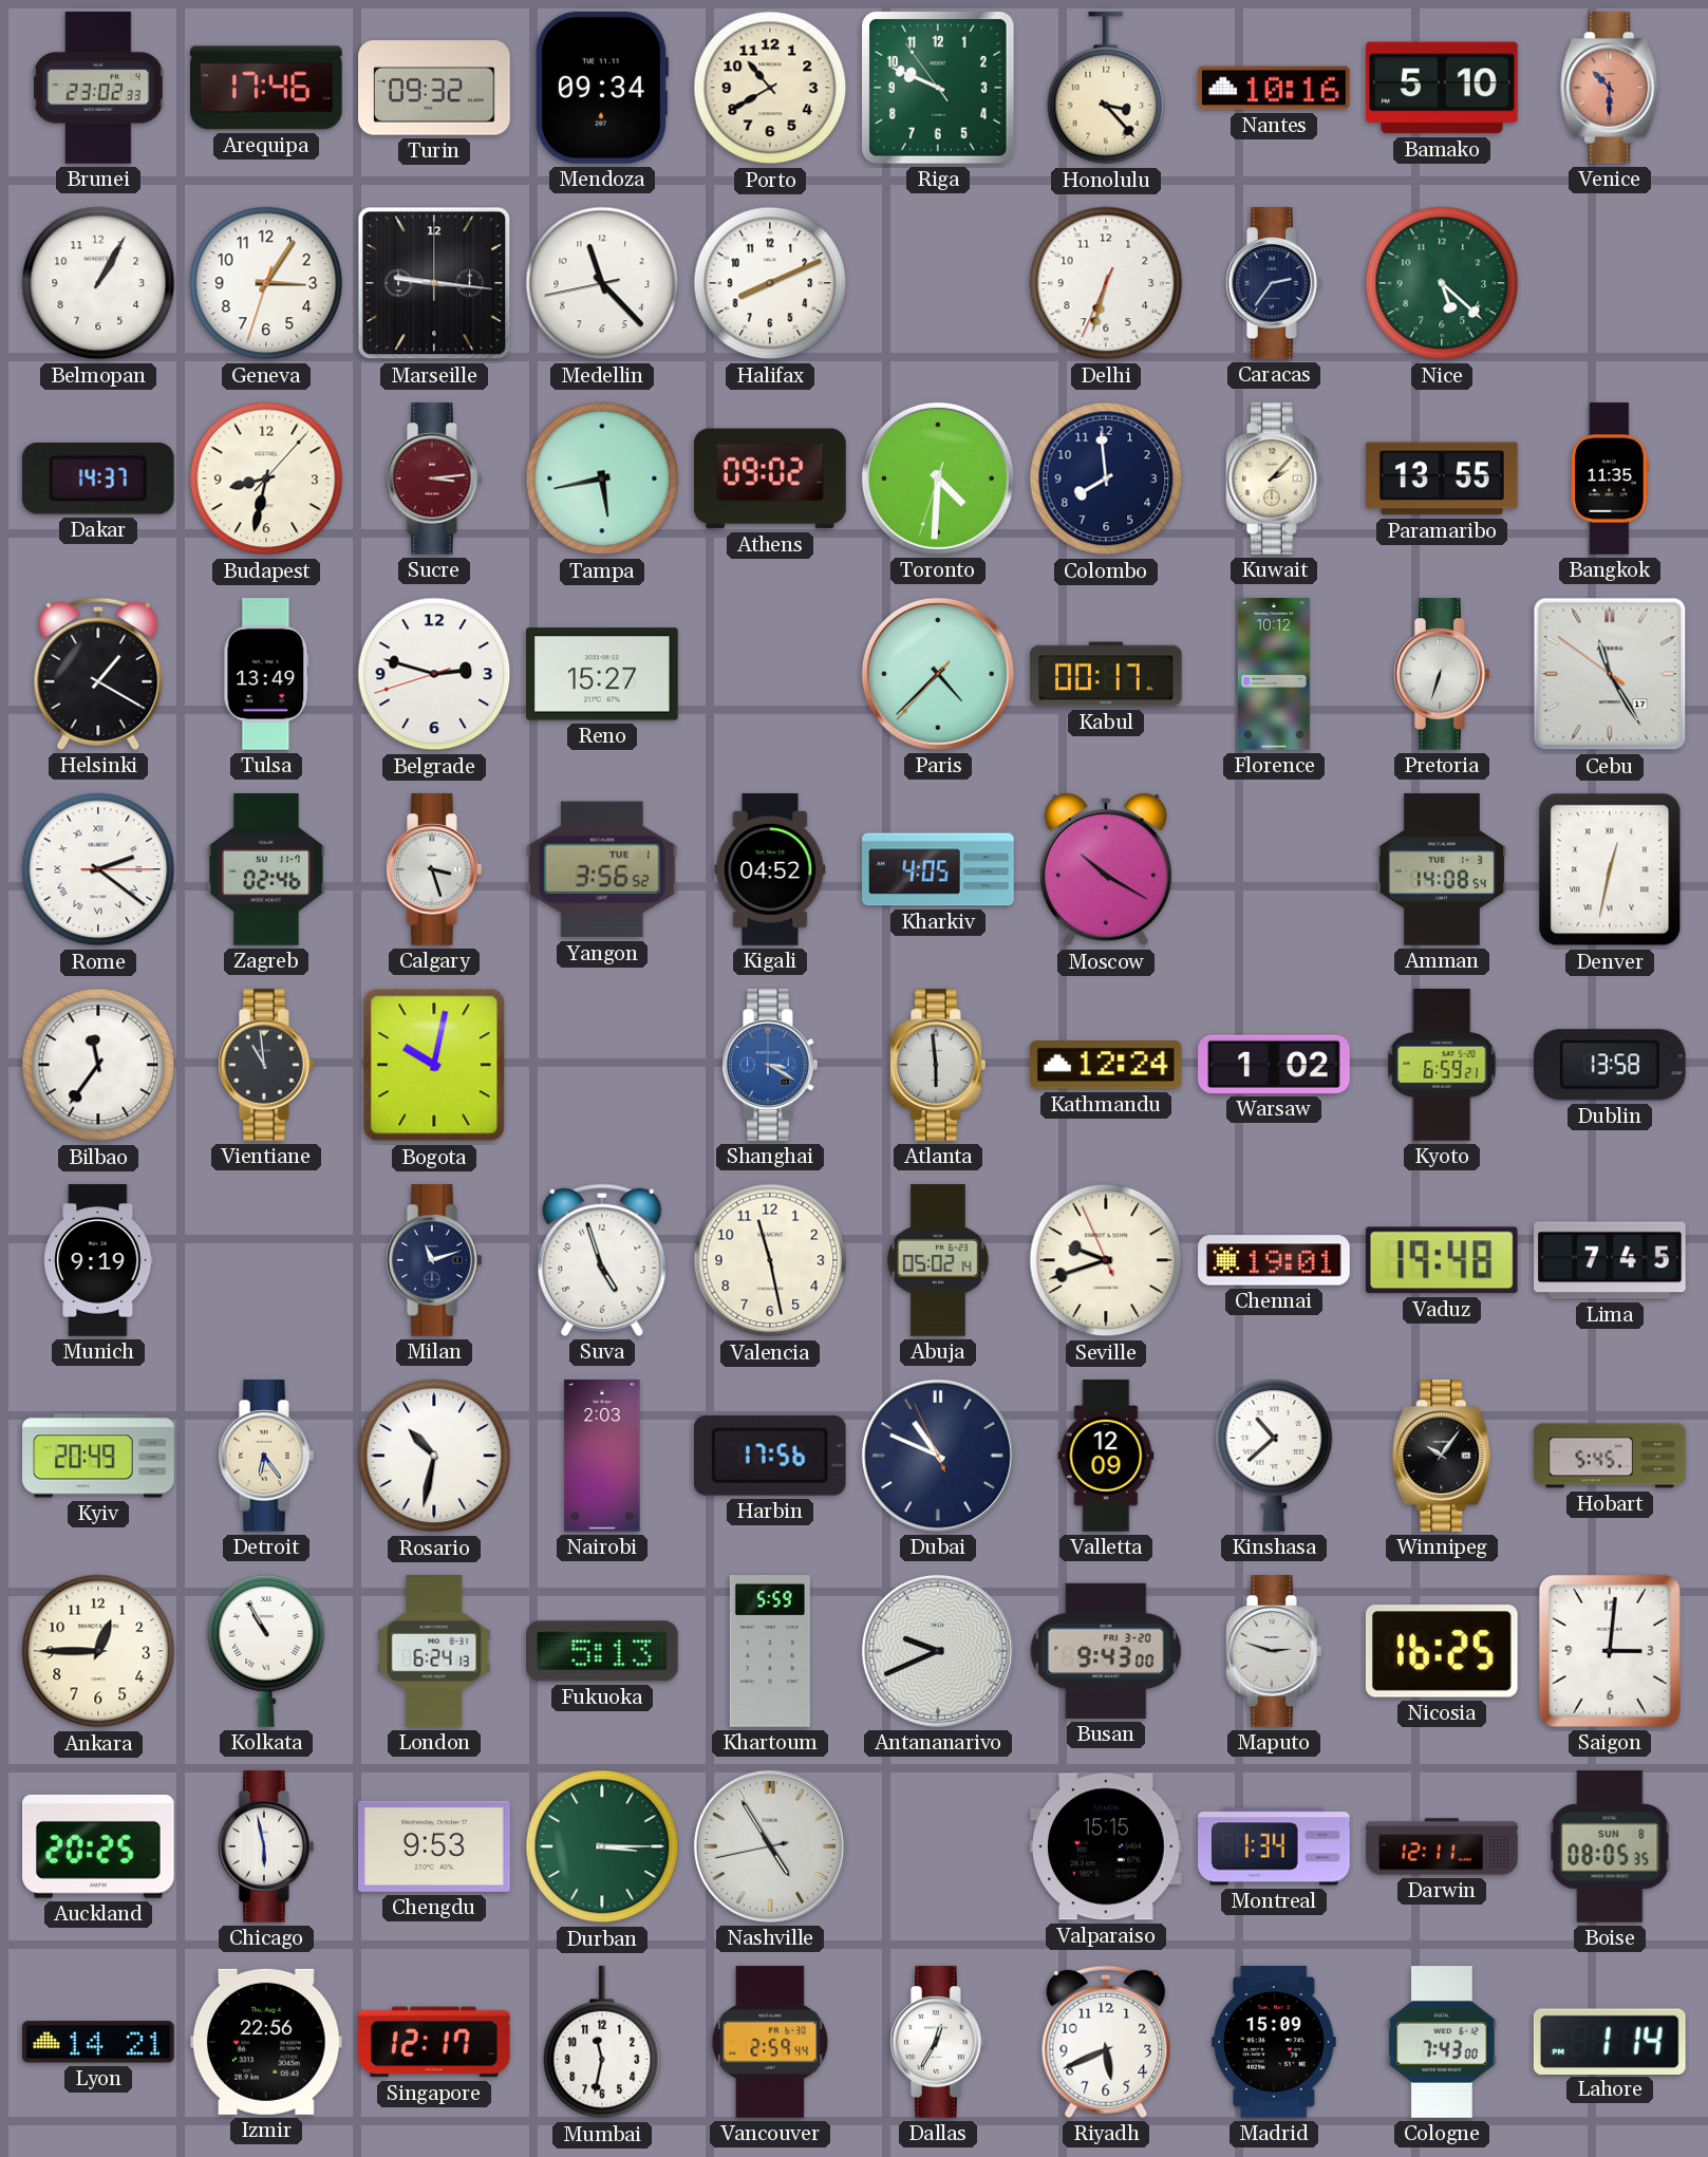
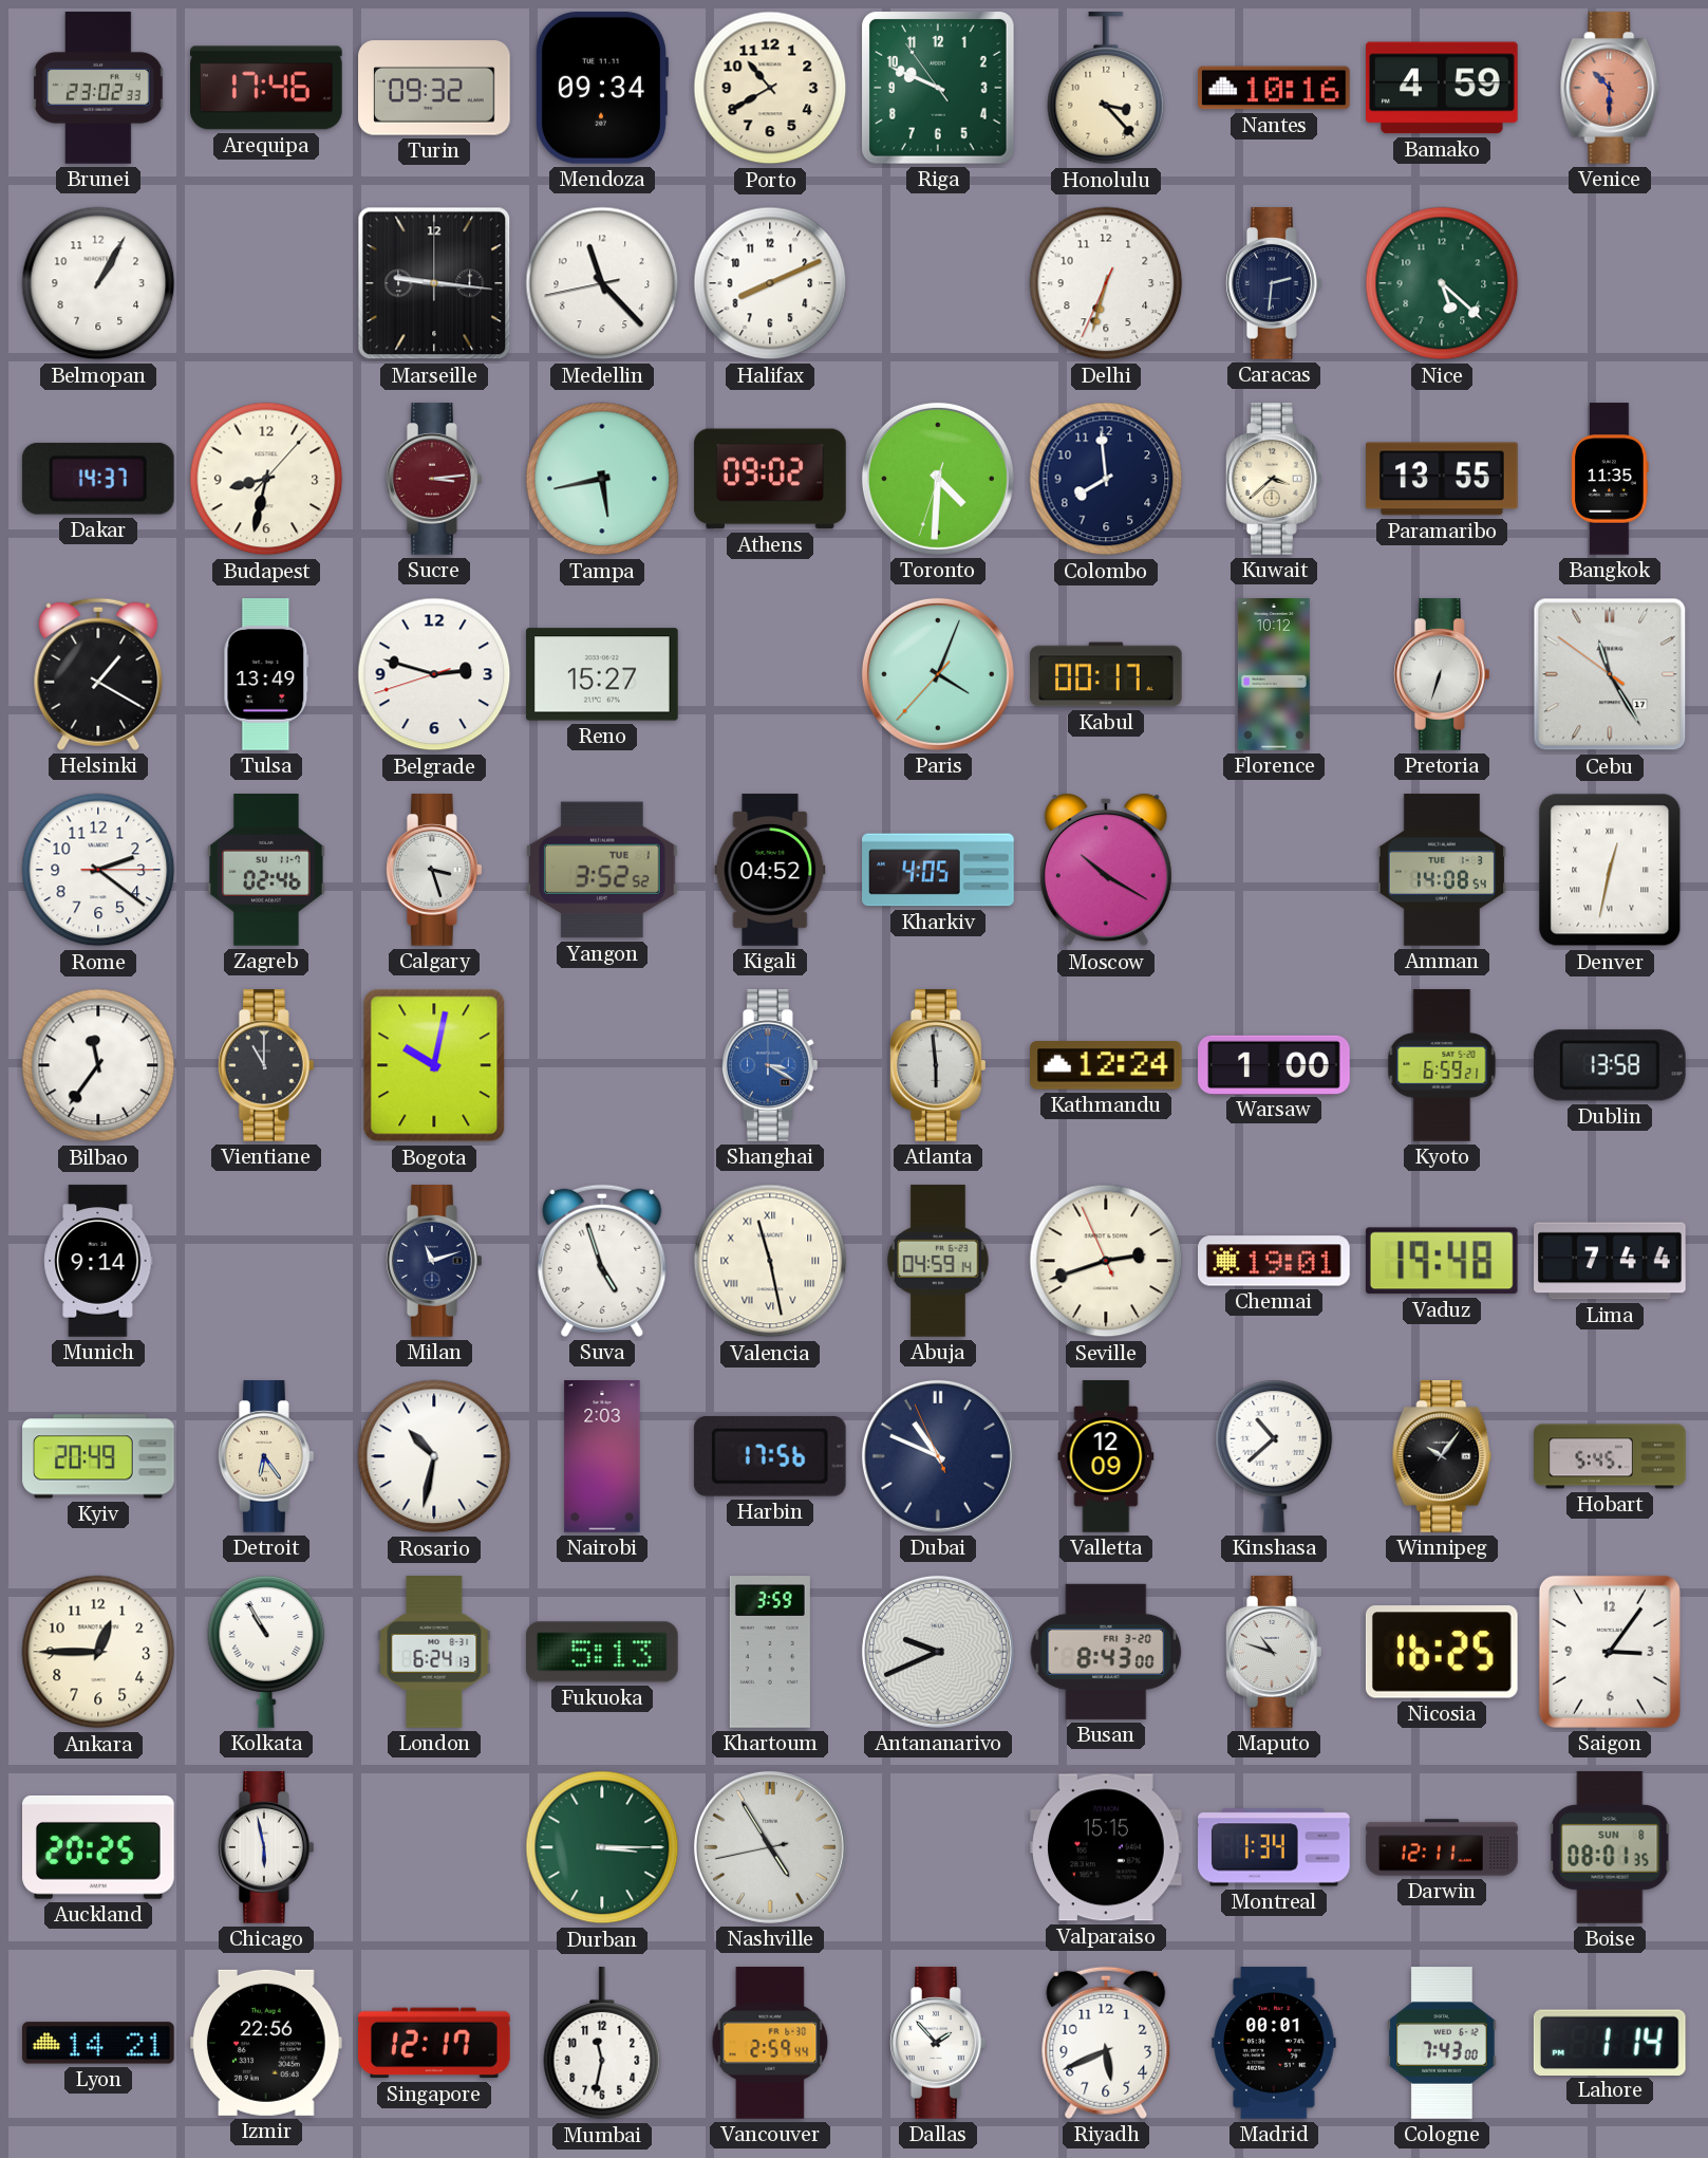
Bamako: 5:10 -> 4:59 (1443, 88)
Geneva: 3:05 -> none (266, 283)
Caracas: 2:36 -> 2:31 (1275, 283)
Kuwait: 2:07 -> 3:38 (1275, 479)
Paris: 4:37 -> 4:03 (938, 674)
Rome numerals: Roman -> Arabic (98, 870)
Yangon: 3:56 -> 3:52 (602, 870)
Vientiane: 10:59 -> 11:00 (267, 1065)
Warsaw: 1:02 -> 1:00 (1274, 1064)
Munich: 9:19 -> 9:14 (98, 1261)
Valencia numerals: Arabic -> Roman (770, 1261)
Abuja: 05:02 -> 04:59 (938, 1261)
Seville: 9:41 -> 2:41 (1106, 1261)
Lima: 7:45 -> 7:44 (1611, 1261)
Khartoum: 5:59 -> 3:59 (770, 1652)
Busan: 9:43 -> 8:43 (1106, 1652)
Maputo: 2:48 -> 10:48 (1275, 1652)
Saigon: 3:01 -> 3:06 (1610, 1652)
Chengdu: 9:53 -> none (435, 1846)
Boise: 08:05 -> 08:01 (1610, 1847)
Dallas: 12:35 -> 1:53 (939, 2043)
Madrid: 15:09 -> 00:01 (1274, 2043)
